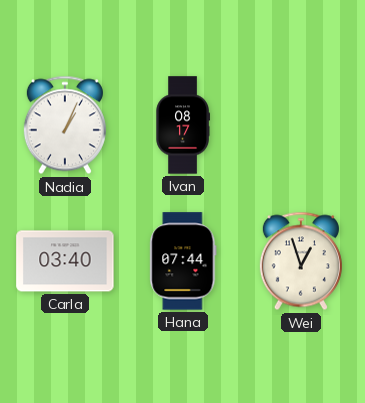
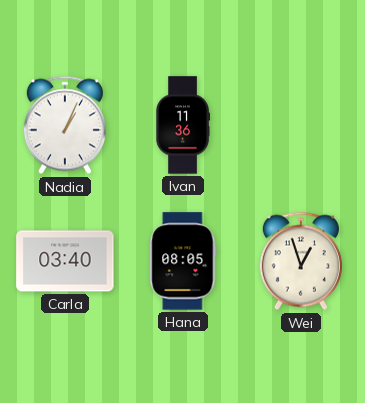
Ivan: 08:17 -> 11:36 (182, 125)
Hana: 07:44 -> 08:05 (183, 261)
